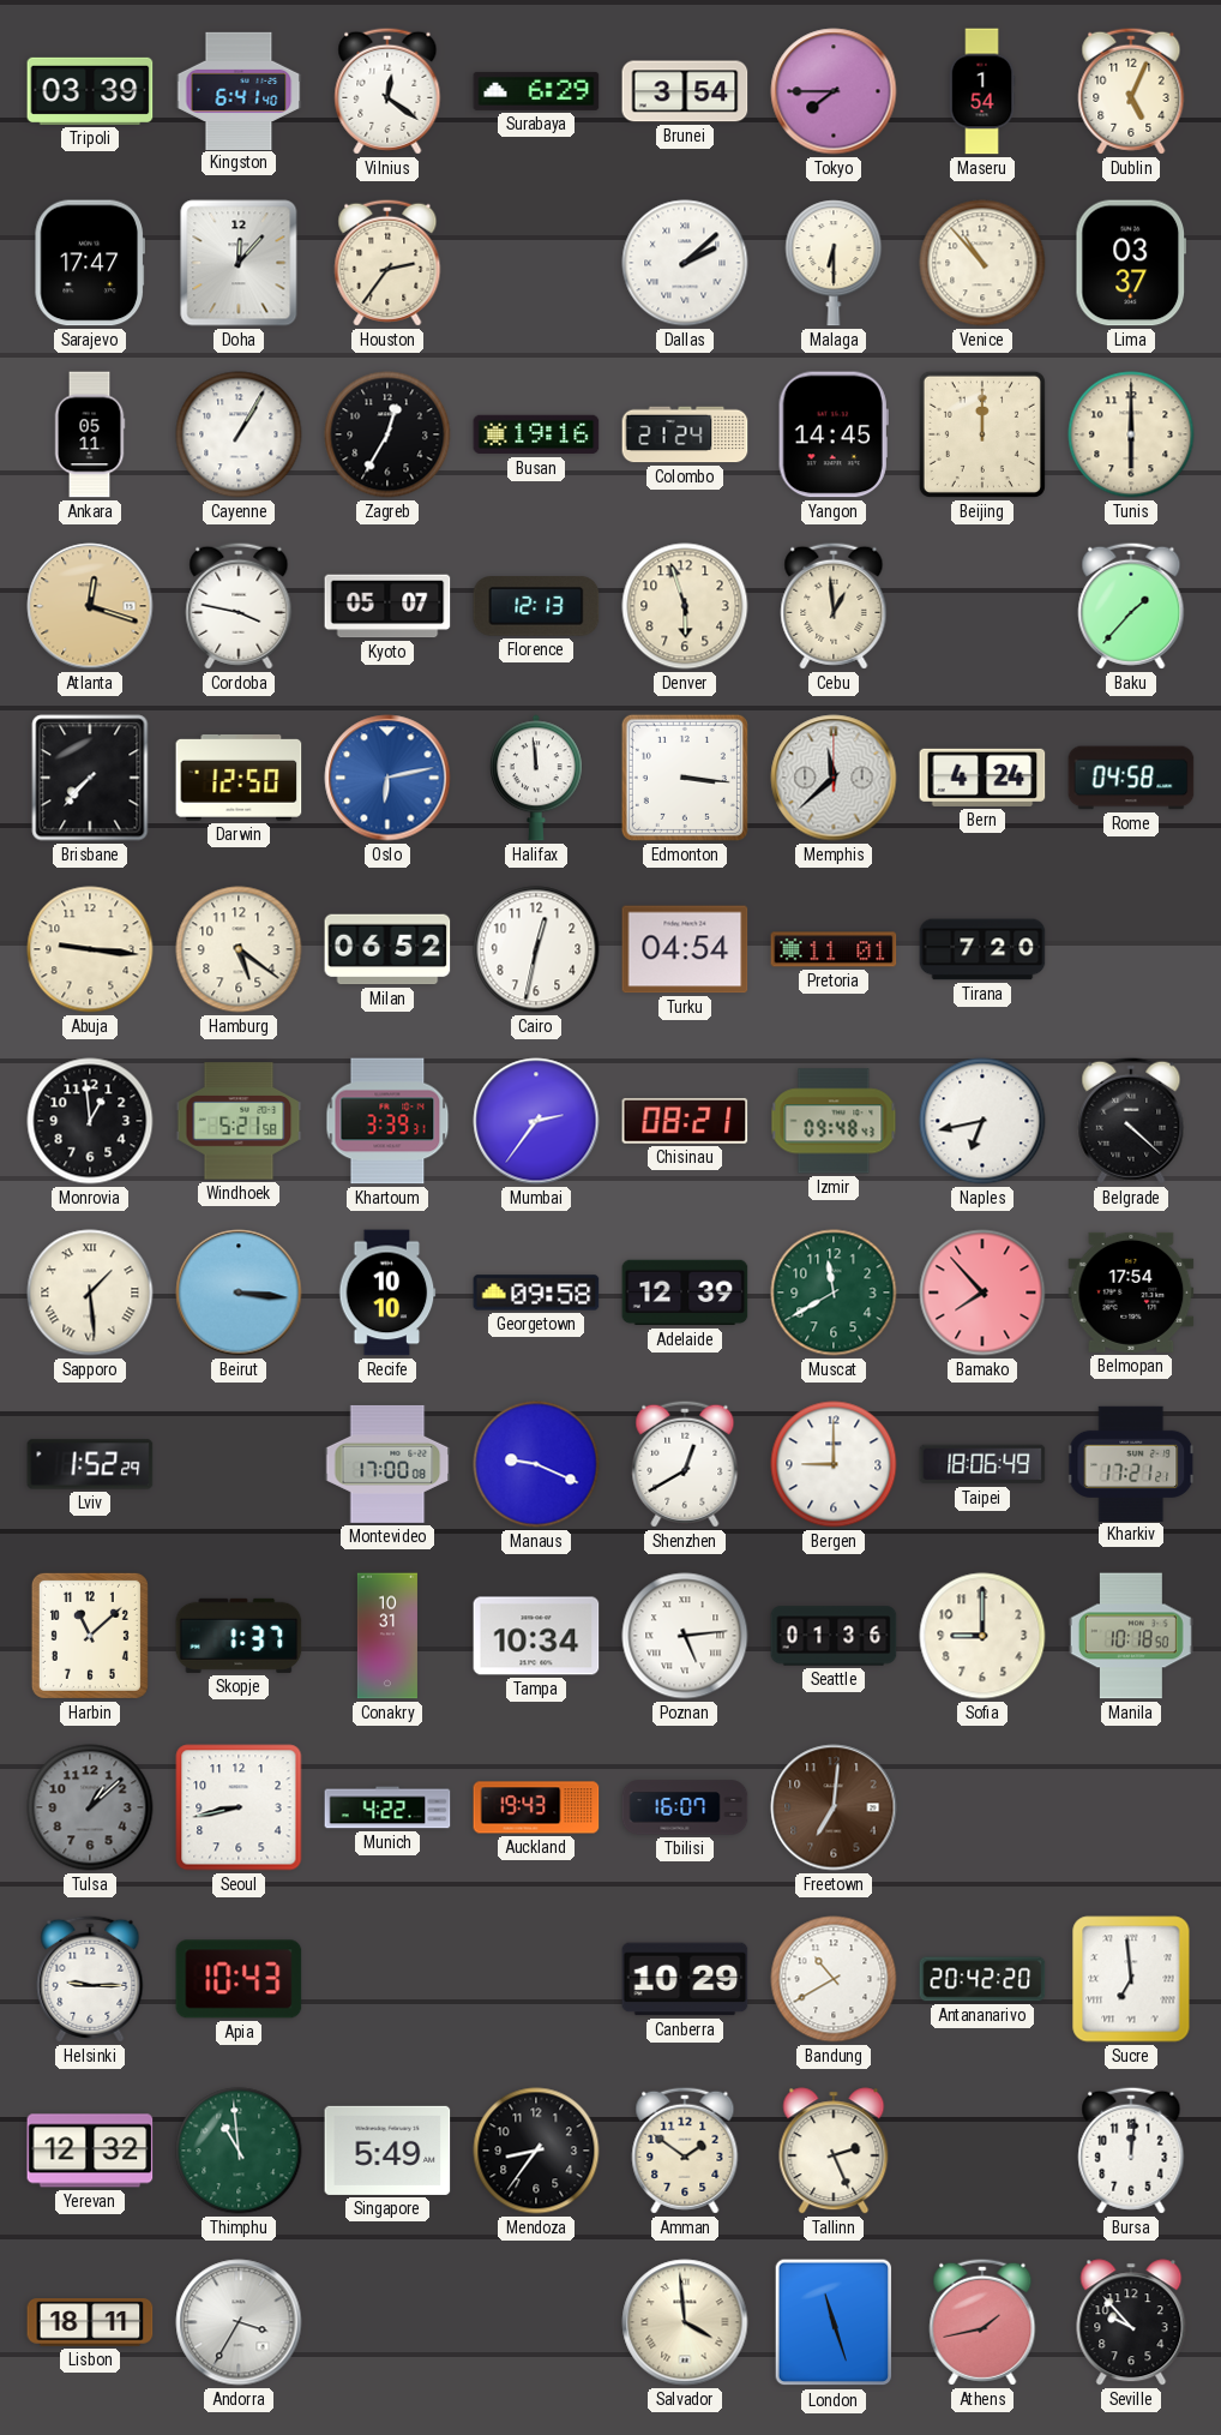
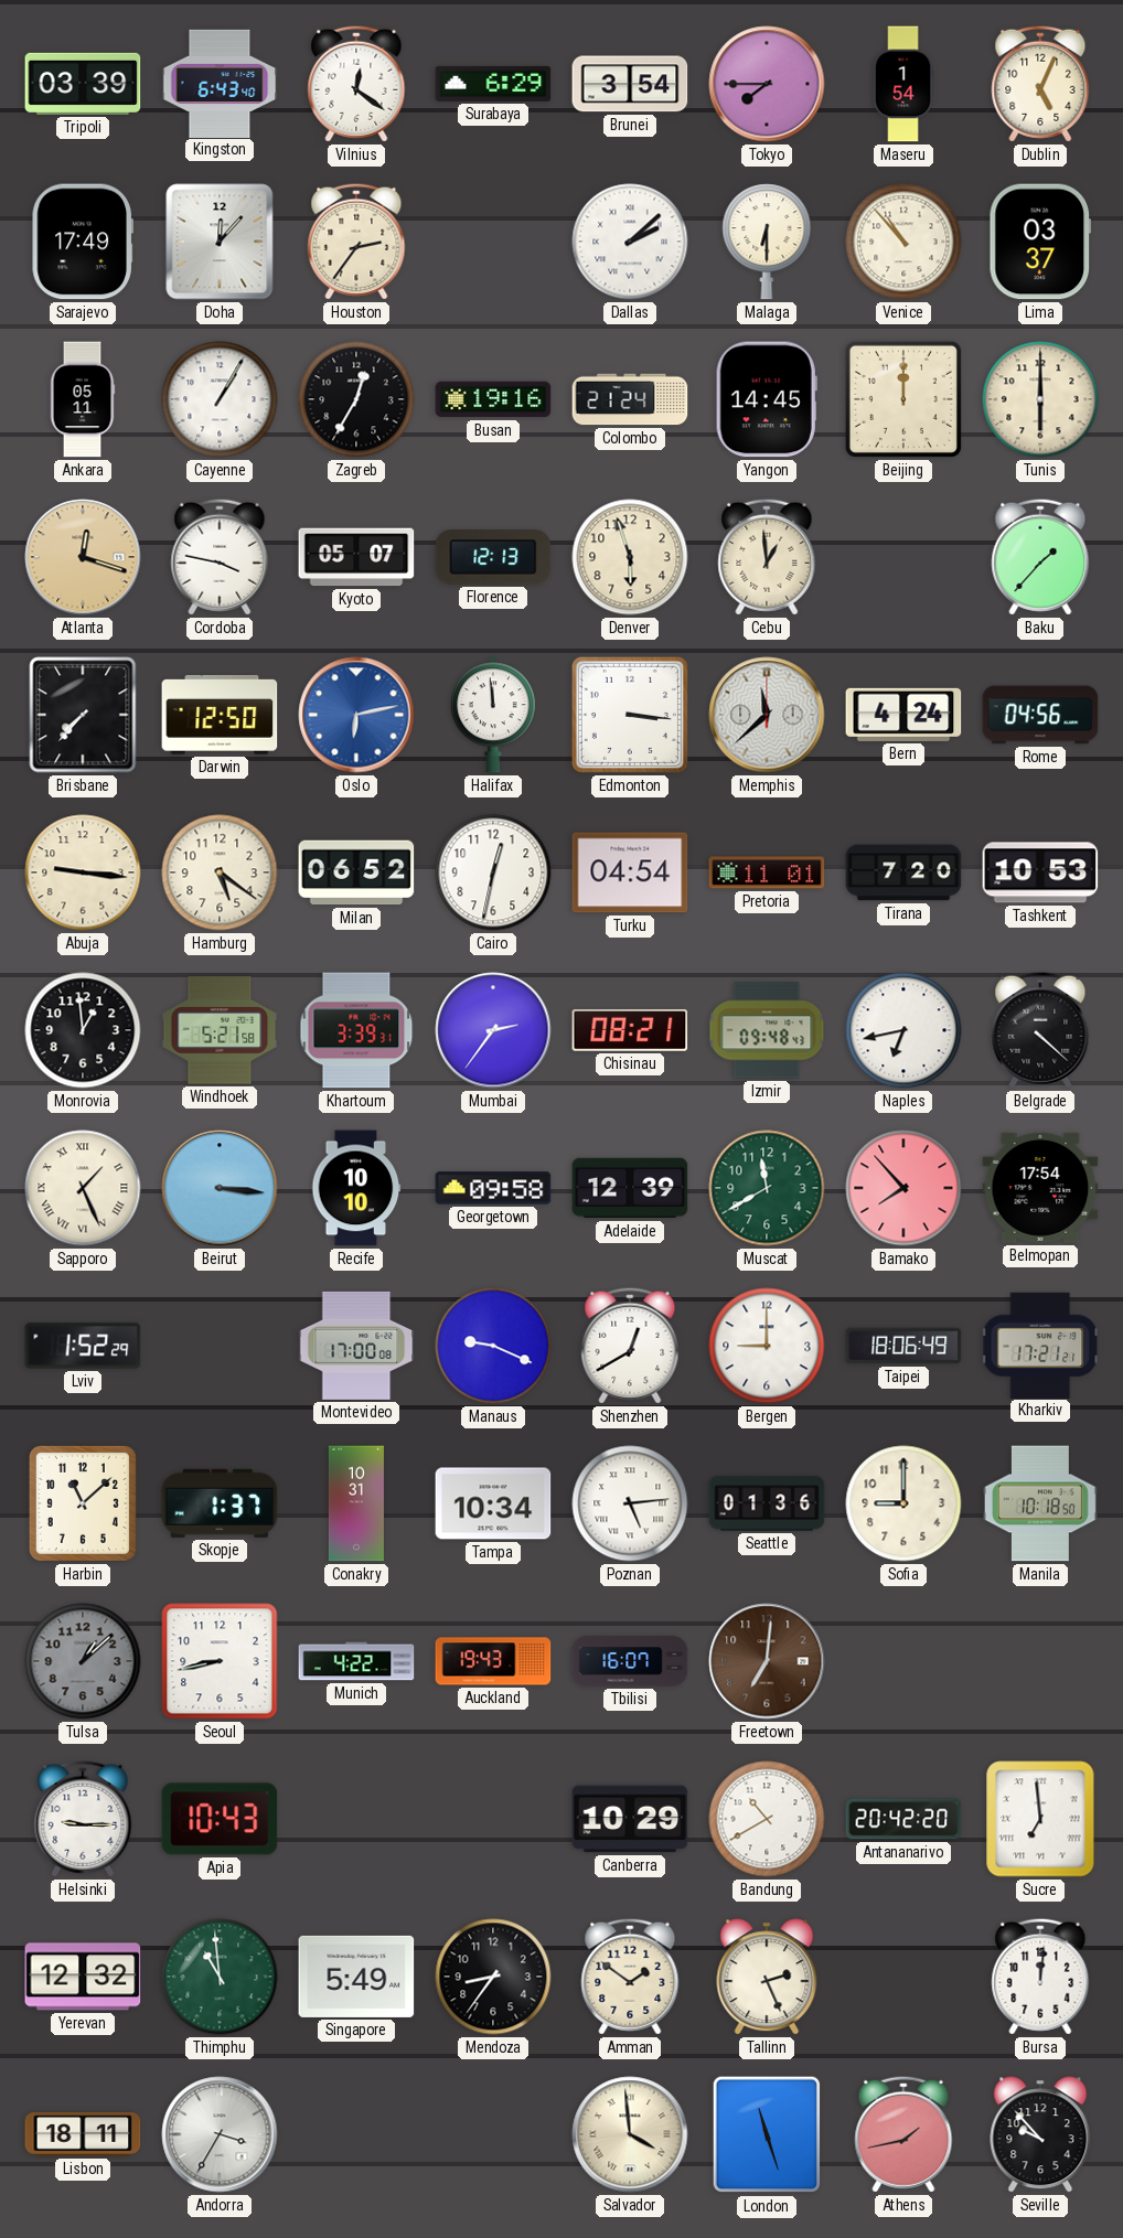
Kingston: 6:41 -> 6:43 (220, 83)
Sarajevo: 17:47 -> 17:49 (82, 242)
Rome: 04:58 -> 04:56 (1040, 715)
Tashkent: none -> 10:53 (1040, 872)
Sapporo: 1:29 -> 1:26 (83, 1188)
